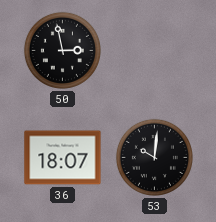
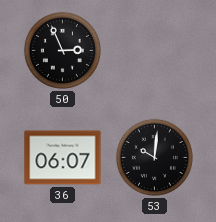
50: 2:58 -> 2:56 (62, 50)
36: 18:07 -> 06:07 (63, 158)
